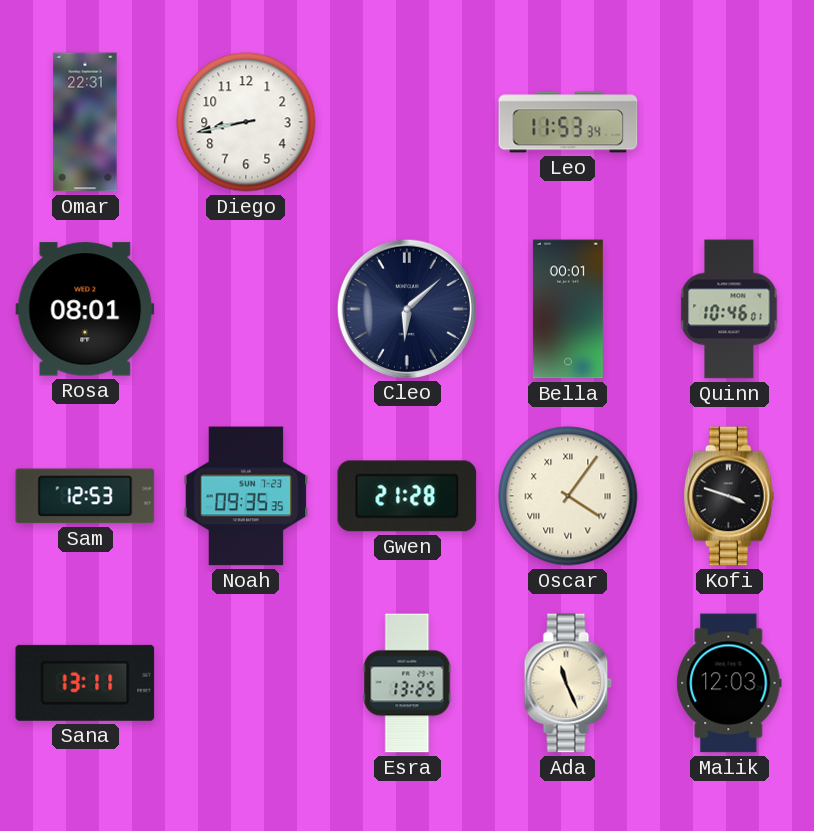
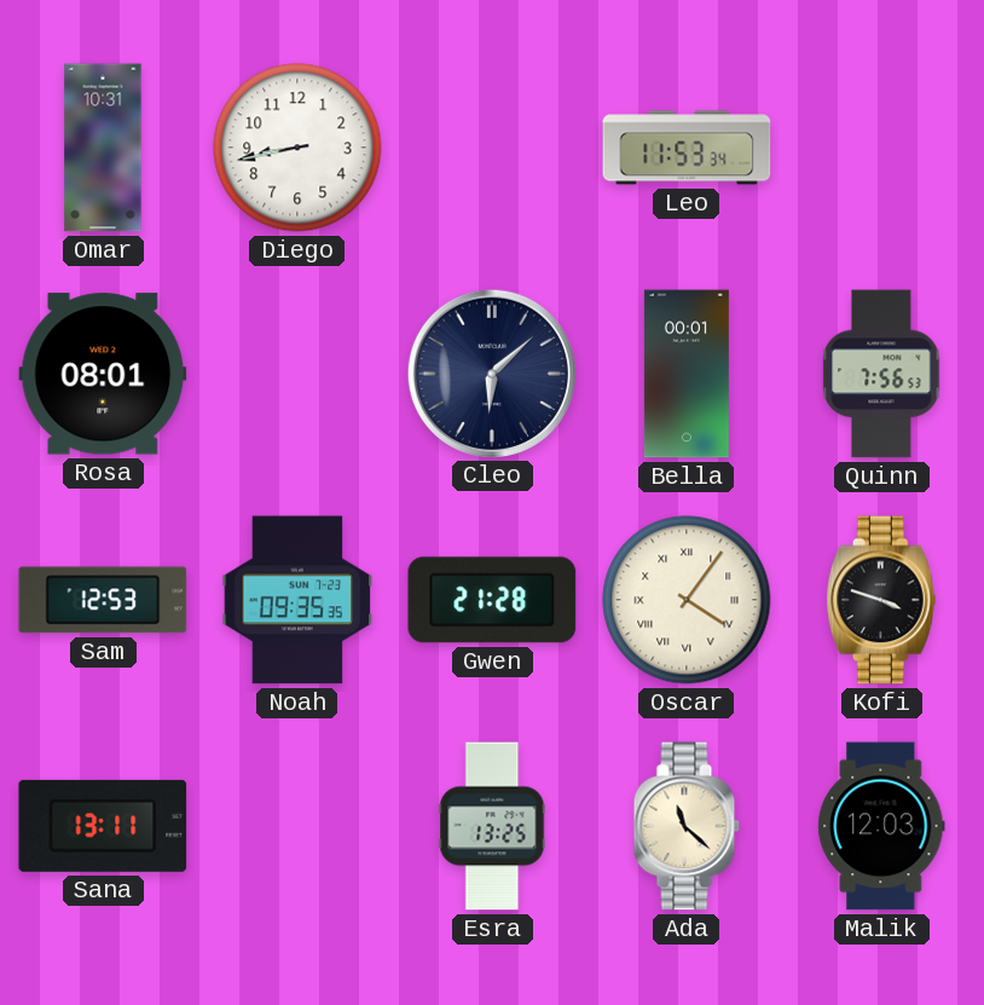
Omar: 22:31 -> 10:31 (103, 148)
Quinn: 10:46 -> 7:56 (881, 374)
Ada: 11:26 -> 11:22 (687, 826)
